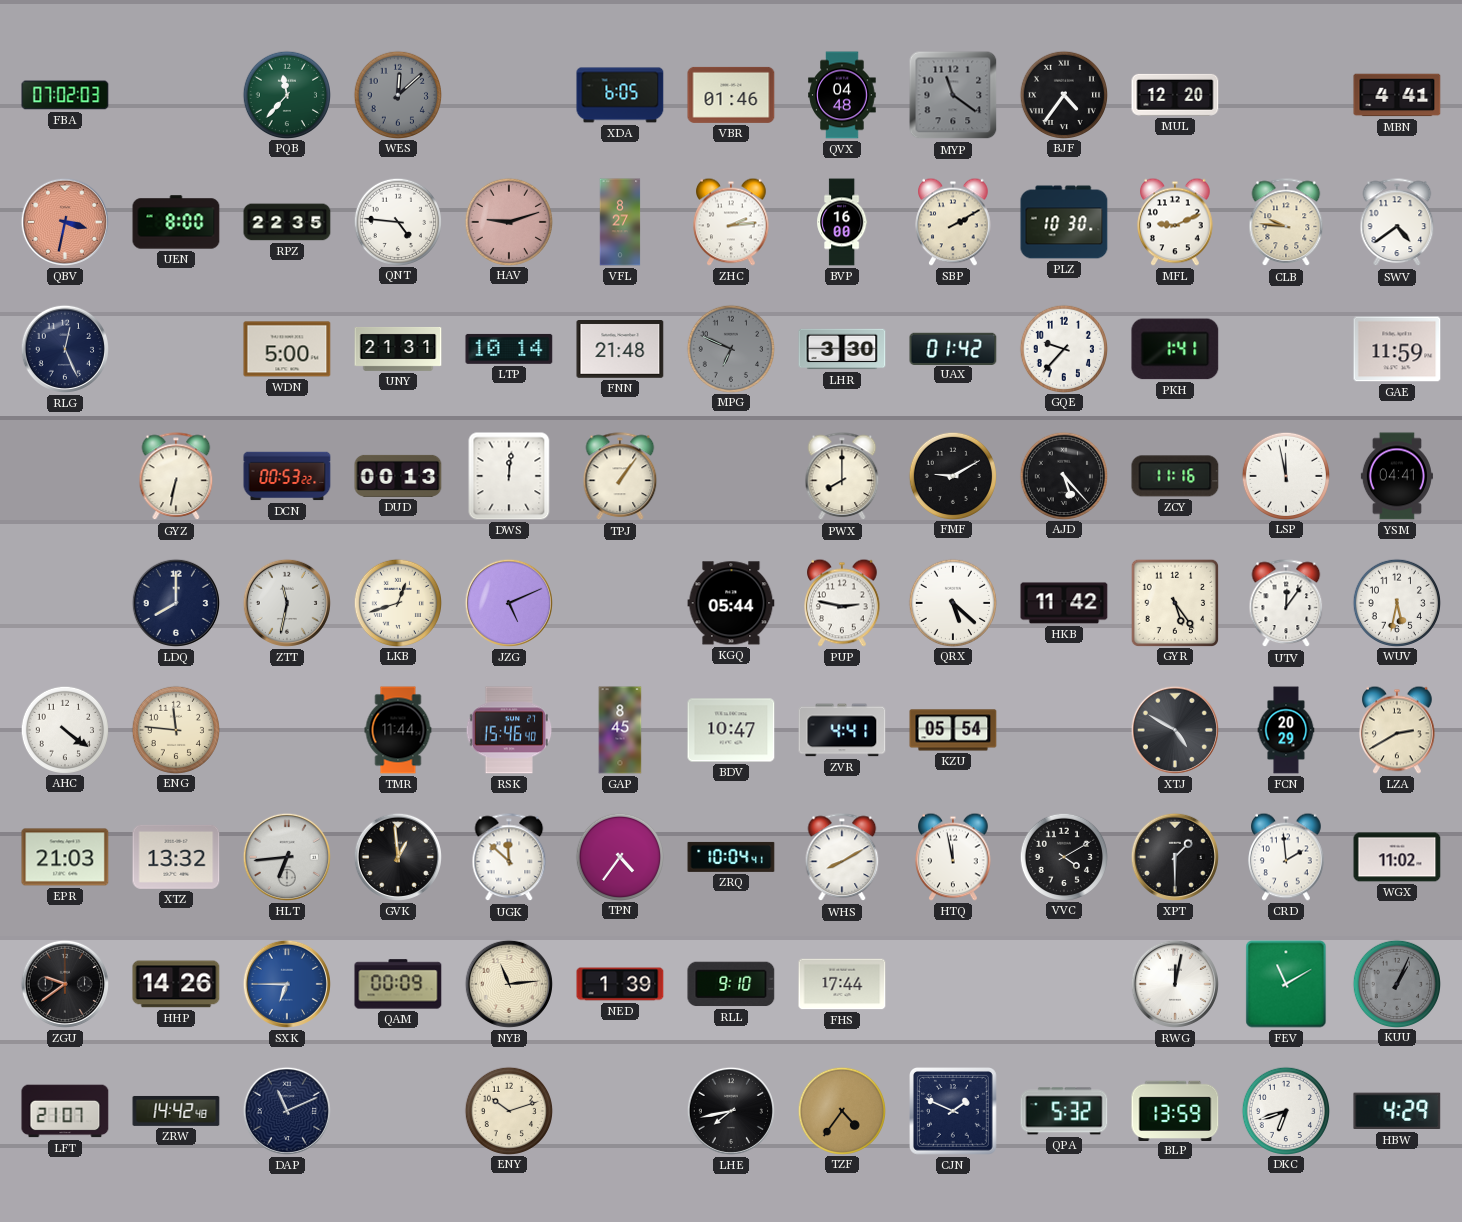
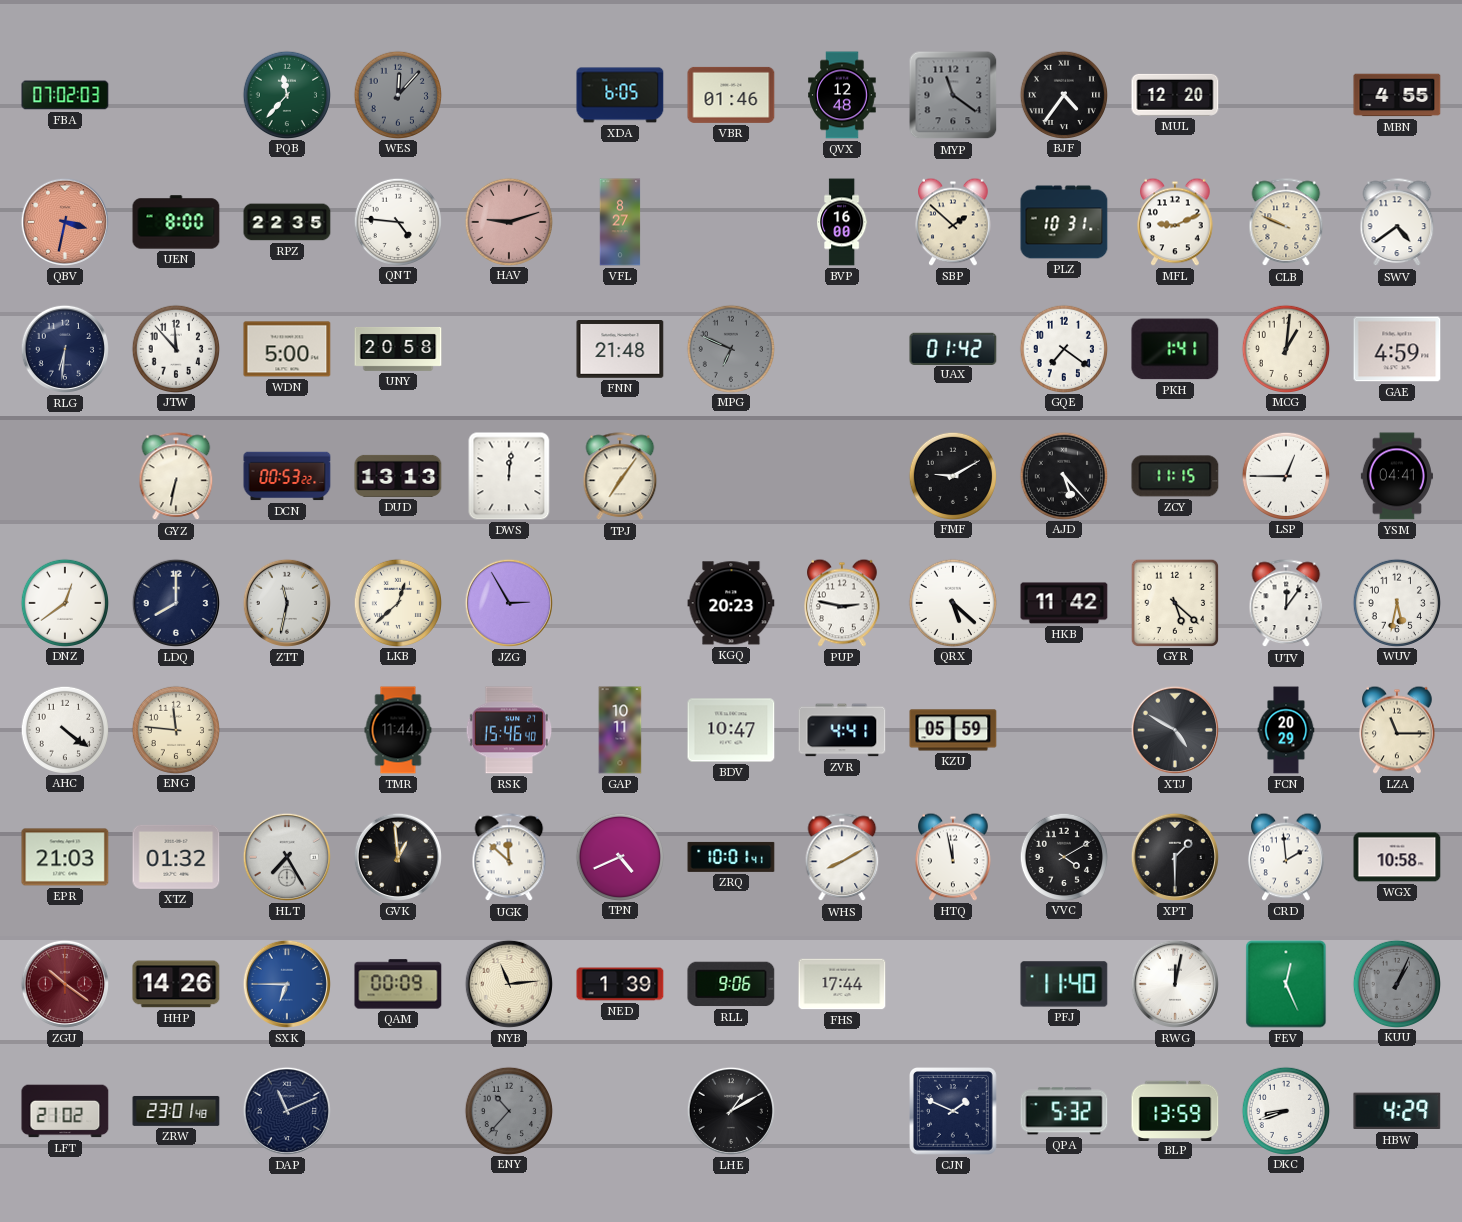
WES: 12:08 -> 12:07 (397, 94)
QVX: 04:48 -> 12:48 (842, 95)
MBN: 4:41 -> 4:55 (1397, 95)
ZHC: 2:14 -> none (732, 222)
SBP: 2:10 -> 1:52 (954, 222)
PLZ: 10:30 -> 10:31 (1064, 222)
CLB: 9:46 -> 9:49 (1286, 223)
RLG: 12:26 -> 6:31 (65, 349)
JTW: none -> 11:53 (175, 348)
UNY: 21:31 -> 20:58 (398, 349)
LTP: 10:14 -> none (509, 349)
LHR: 3:30 -> none (842, 349)
GQE: 9:37 -> 7:21 (1063, 348)
MCG: none -> 1:01 (1285, 348)
GAE: 11:59 -> 4:59 (1397, 349)
DUD: 00:13 -> 13:13 (398, 476)
TPJ: 1:06 -> 7:06 (620, 477)
PWX: 8:00 -> none (842, 477)
ZCY: 11:16 -> 11:15 (1175, 476)
LSP: 11:58 -> 12:45 (1285, 475)
DNZ: none -> 12:39 (64, 602)
LKB: 12:42 -> 12:38 (397, 602)
JZG: 5:11 -> 2:55 (509, 603)
KGQ: 05:44 -> 20:23 (731, 603)
GYR: 5:24 -> 5:22 (1174, 602)
GAP: 8:45 -> 10:11 (620, 730)
KZU: 05:54 -> 05:59 (953, 730)
LZA: 2:40 -> 11:15 (1398, 730)
XTZ: 13:32 -> 01:32 (176, 857)
HLT: 6:44 -> 7:25 (287, 857)
TPN: 4:36 -> 4:41 (619, 856)
ZRQ: 10:04 -> 10:01 (731, 857)
WGX: 11:02 -> 10:58 (1397, 857)
ZGU: 9:39 -> 10:21 (65, 984)
ZGU dial: black -> burgundy (65, 984)
RLL: 9:10 -> 9:06 (731, 984)
PFJ: none -> 11:40 (1064, 984)
FEV: 11:10 -> 12:26 (1286, 984)
LFT: 21:07 -> 21:02 (65, 1111)
ZRW: 14:42 -> 23:01 (176, 1111)
ENY: 10:12 -> 10:37 (508, 1110)
ENY dial: cream -> grey (508, 1110)
LHE: 7:43 -> 1:10 (731, 1111)
TZF: 4:36 -> none (841, 1110)
DKC: 6:42 -> 8:42 (1285, 1110)
